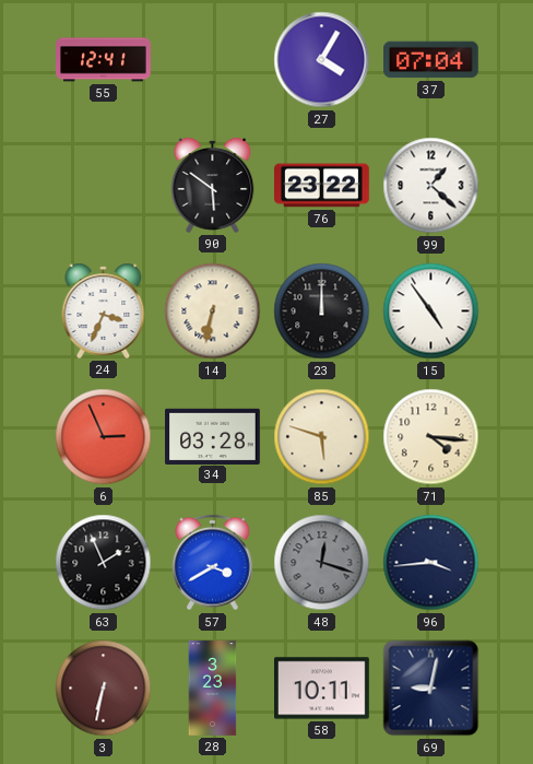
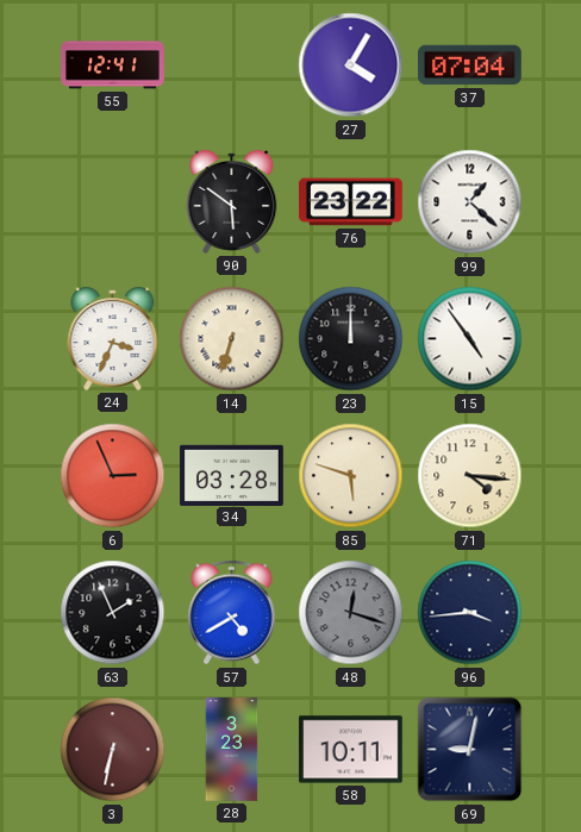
14: 6:32 -> 6:33 (232, 339)
57: 3:40 -> 4:40 (232, 613)
